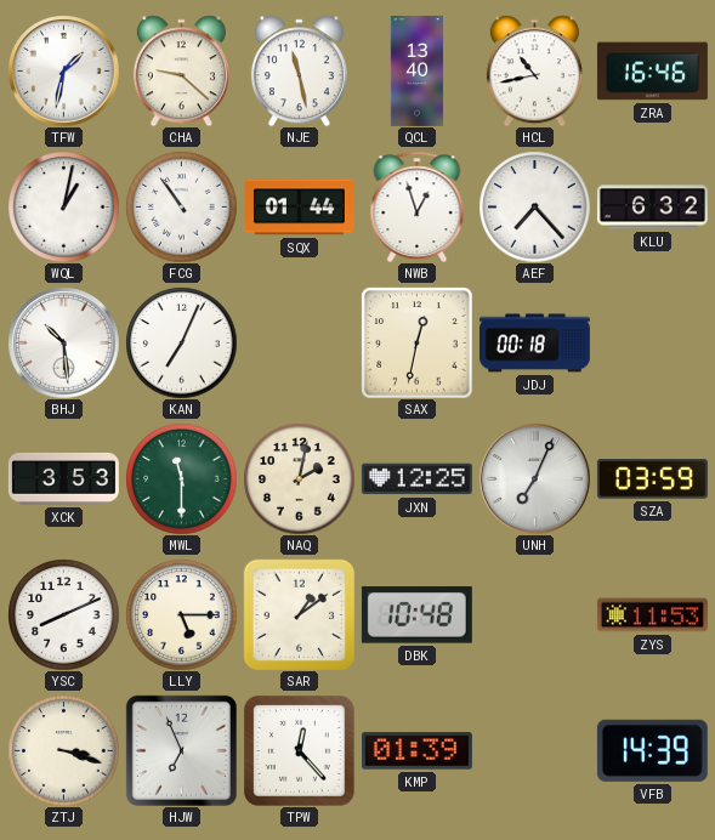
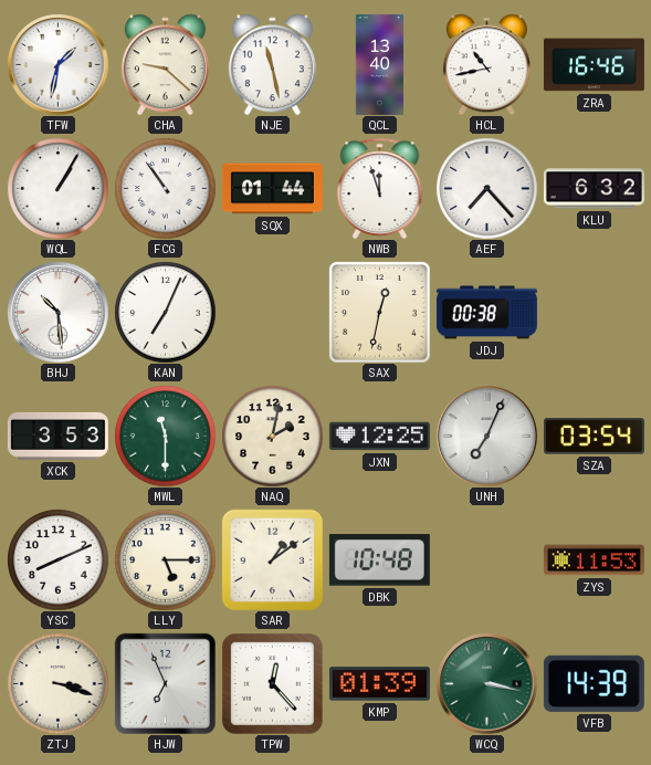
WQL: 1:02 -> 1:05 (57, 188)
NWB: 12:57 -> 11:57 (380, 188)
JDJ: 00:18 -> 00:38 (486, 313)
SZA: 03:59 -> 03:54 (594, 437)
WCQ: none -> 3:17 (486, 683)
